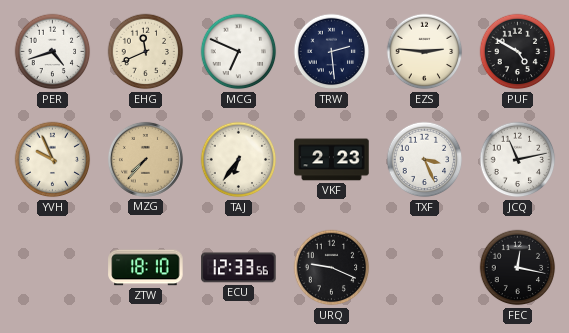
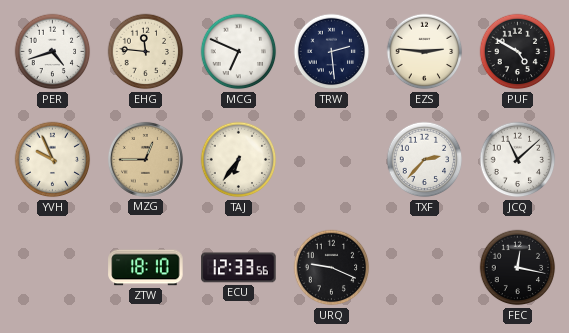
EHG: 11:41 -> 11:46 (146, 52)
MZG: 7:37 -> 12:45 (145, 159)
VKF: 2:23 -> none (332, 160)
TXF: 3:26 -> 2:37 (425, 160)
JCQ: 11:13 -> 11:08 (518, 160)
